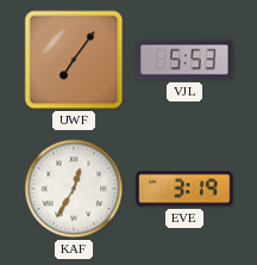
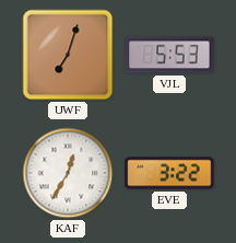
UWF: 7:06 -> 7:03 (68, 55)
EVE: 3:19 -> 3:22 (169, 173)
